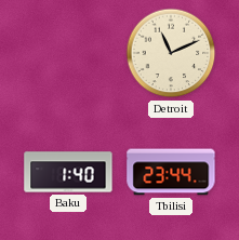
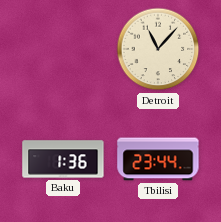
Detroit: 11:11 -> 11:07 (158, 49)
Baku: 1:40 -> 1:36 (63, 159)
